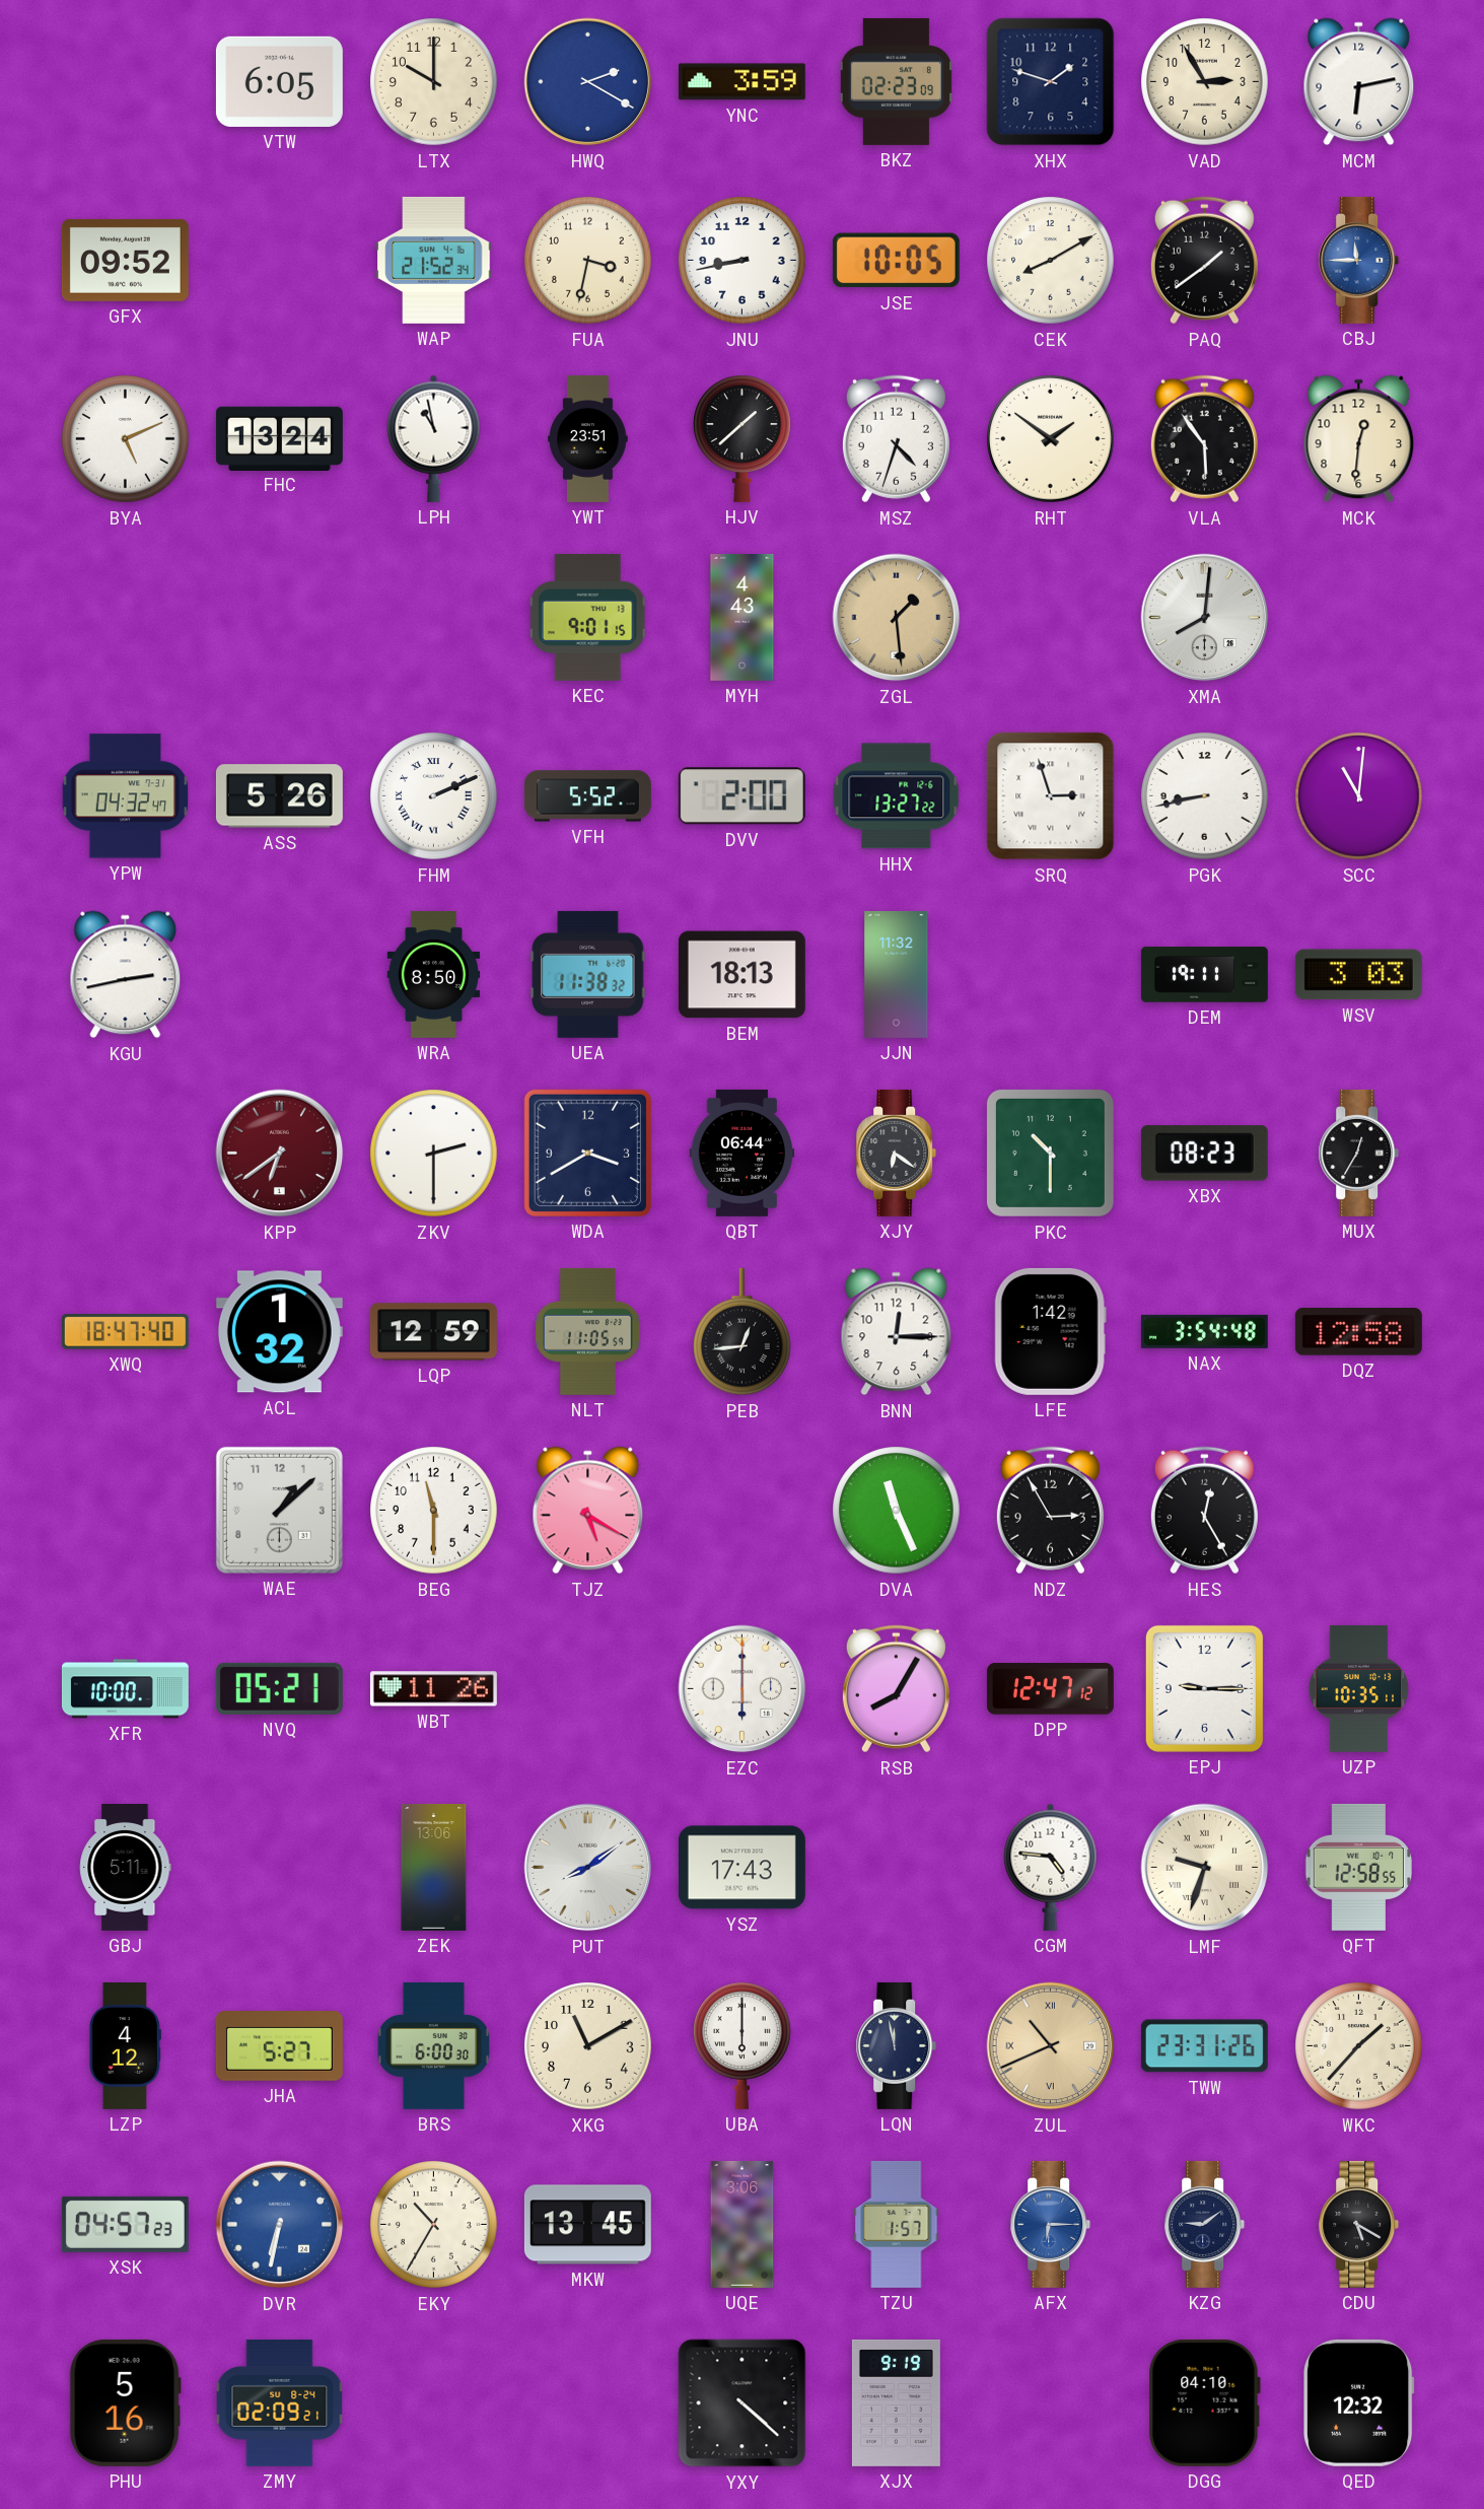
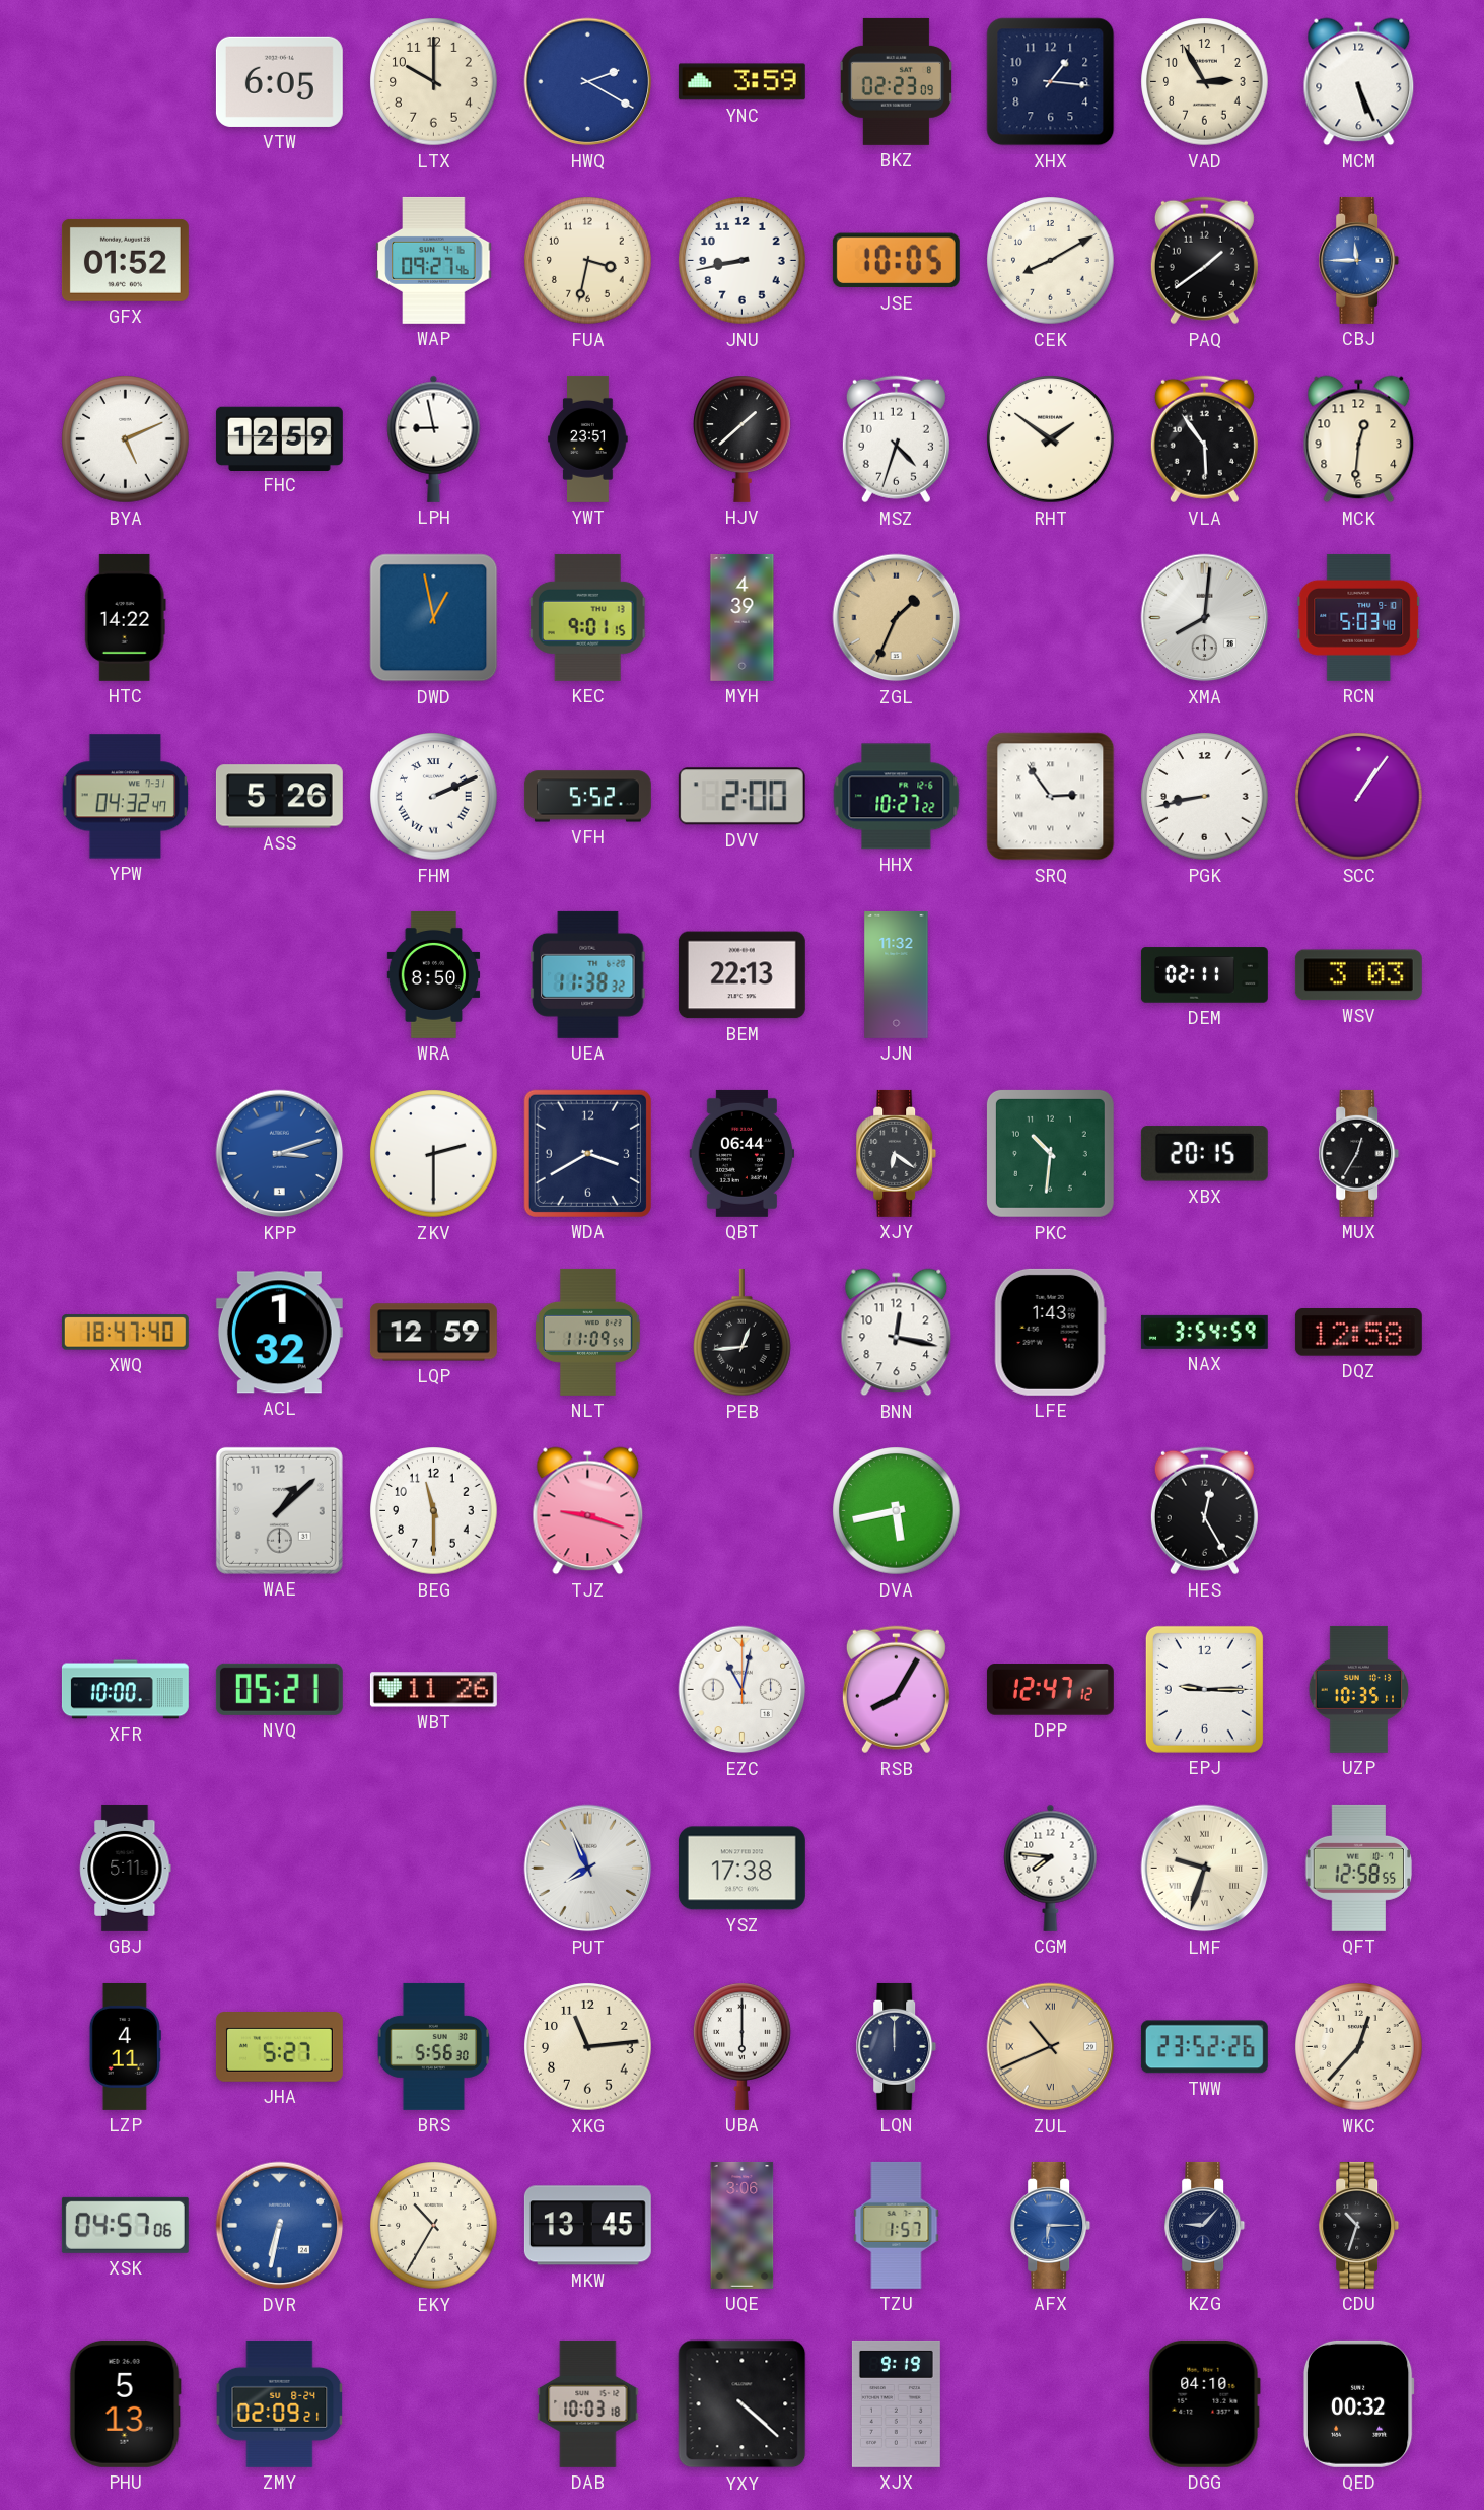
XHX: 1:48 -> 1:16 (1051, 82)
MCM: 6:13 -> 5:26 (1359, 82)
GFX: 09:52 -> 01:52 (125, 260)
WAP: 21:52 -> 09:27 (434, 260)
FHC: 13:24 -> 12:59 (279, 438)
LPH: 10:58 -> 8:58 (434, 438)
HTC: none -> 14:22 (125, 617)
DWD: none -> 12:58 (434, 618)
MYH: 4:43 -> 4:39 (743, 617)
ZGL: 1:29 -> 1:34 (897, 618)
RCN: none -> 5:03 (1359, 617)
HHX: 13:27 -> 10:27 (897, 797)
SRQ: 2:57 -> 2:54 (1051, 797)
SCC: 11:01 -> 1:06 (1359, 797)
KGU: 2:43 -> none (126, 975)
BEM: 18:13 -> 22:13 (741, 975)
DEM: 19:11 -> 02:11 (1204, 975)
KPP: 6:39 -> 3:12 (280, 1154)
KPP dial: burgundy -> blue (280, 1154)
PKC: 10:30 -> 10:31 (1050, 1153)
XBX: 08:23 -> 20:15 (1204, 1154)
NLT: 11:05 -> 11:09 (587, 1332)
BNN: 12:15 -> 12:17 (897, 1333)
LFE: 1:42 -> 1:43 (1050, 1332)
NAX: 3:54:48 -> 3:54:59 (1204, 1332)
TJZ: 5:20 -> 9:18 (588, 1511)
DVA: 11:26 -> 5:43 (897, 1511)
NDZ: 2:55 -> none (1050, 1511)
EZC: 6:00 -> 11:02 (743, 1690)
ZEK: 13:06 -> none (434, 1867)
PUT: 8:09 -> 7:56 (588, 1869)
YSZ: 17:43 -> 17:38 (741, 1869)
CGM: 4:46 -> 7:46 (1051, 1868)
LZP: 4:12 -> 4:11 (125, 2046)
BRS: 6:00 -> 5:56 (433, 2046)
XKG: 11:10 -> 11:14 (588, 2047)
LQN: 11:58 -> 12:00 (897, 2046)
TWW: 23:31 -> 23:52 (1204, 2047)
WKC: 1:37 -> 12:37 (1359, 2047)
XSK: 04:57:23 -> 04:57:06 (125, 2225)
KZG: 9:09 -> 9:07 (1205, 2225)
CDU: 5:20 -> 10:33 (1359, 2225)
PHU: 5:16 -> 5:13 (125, 2403)
DAB: none -> 10:03 (588, 2403)
QED: 12:32 -> 00:32 (1358, 2403)
